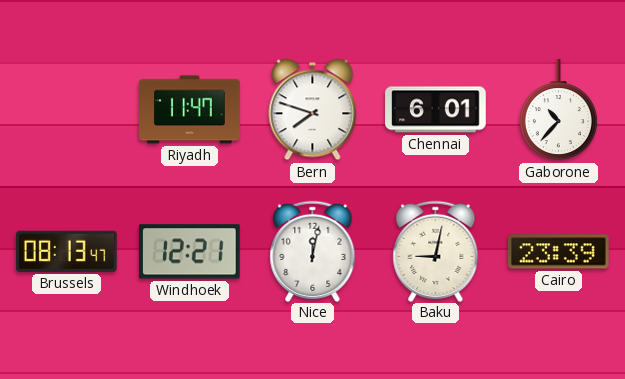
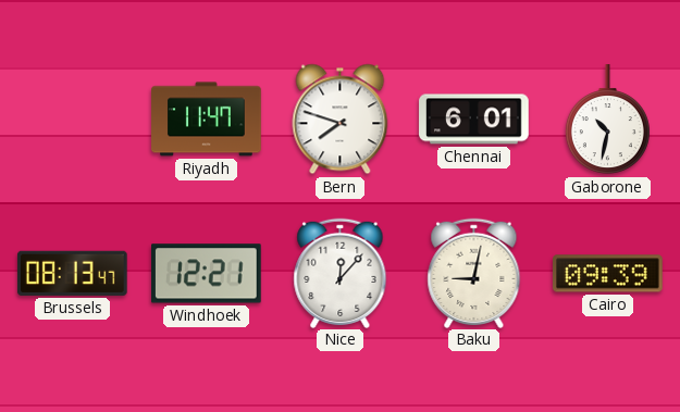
Gaborone: 10:37 -> 10:32 (607, 120)
Nice: 12:02 -> 12:07 (341, 273)
Cairo: 23:39 -> 09:39 (608, 274)
